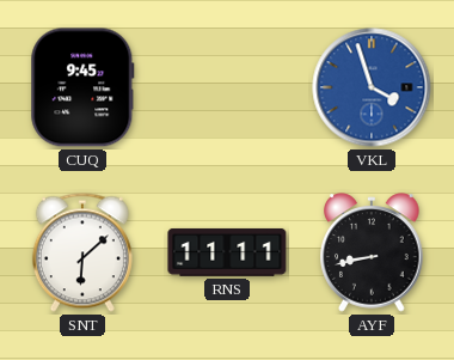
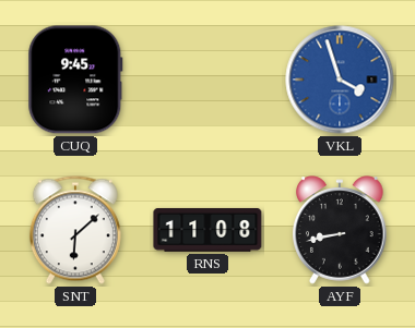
RNS: 11:11 -> 11:08 (207, 230)
